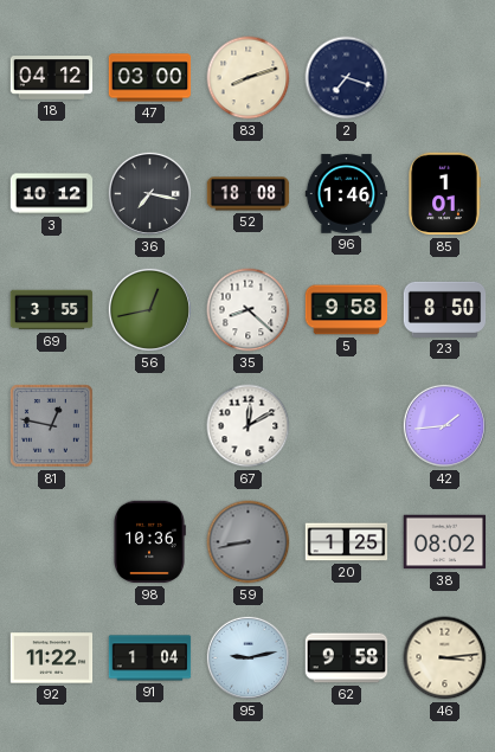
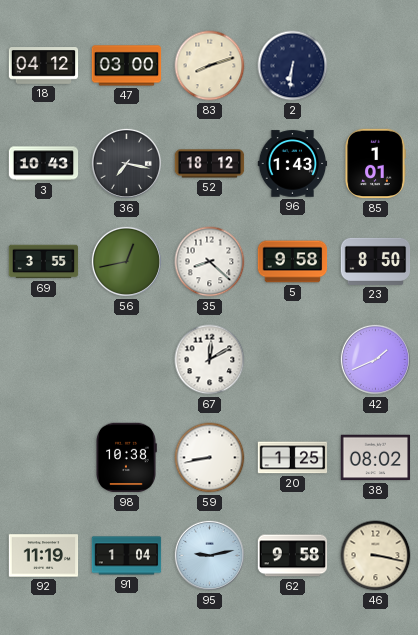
2: 7:18 -> 6:31 (293, 66)
3: 10:12 -> 10:43 (44, 164)
52: 18:08 -> 18:12 (210, 164)
96: 1:46 -> 1:43 (293, 164)
81: 12:47 -> none (52, 426)
42: 1:44 -> 1:41 (375, 359)
98: 10:36 -> 10:38 (126, 458)
59 dial: grey -> white (210, 458)
92: 11:22 -> 11:19 (44, 556)
46: 3:14 -> 3:17 (376, 556)
